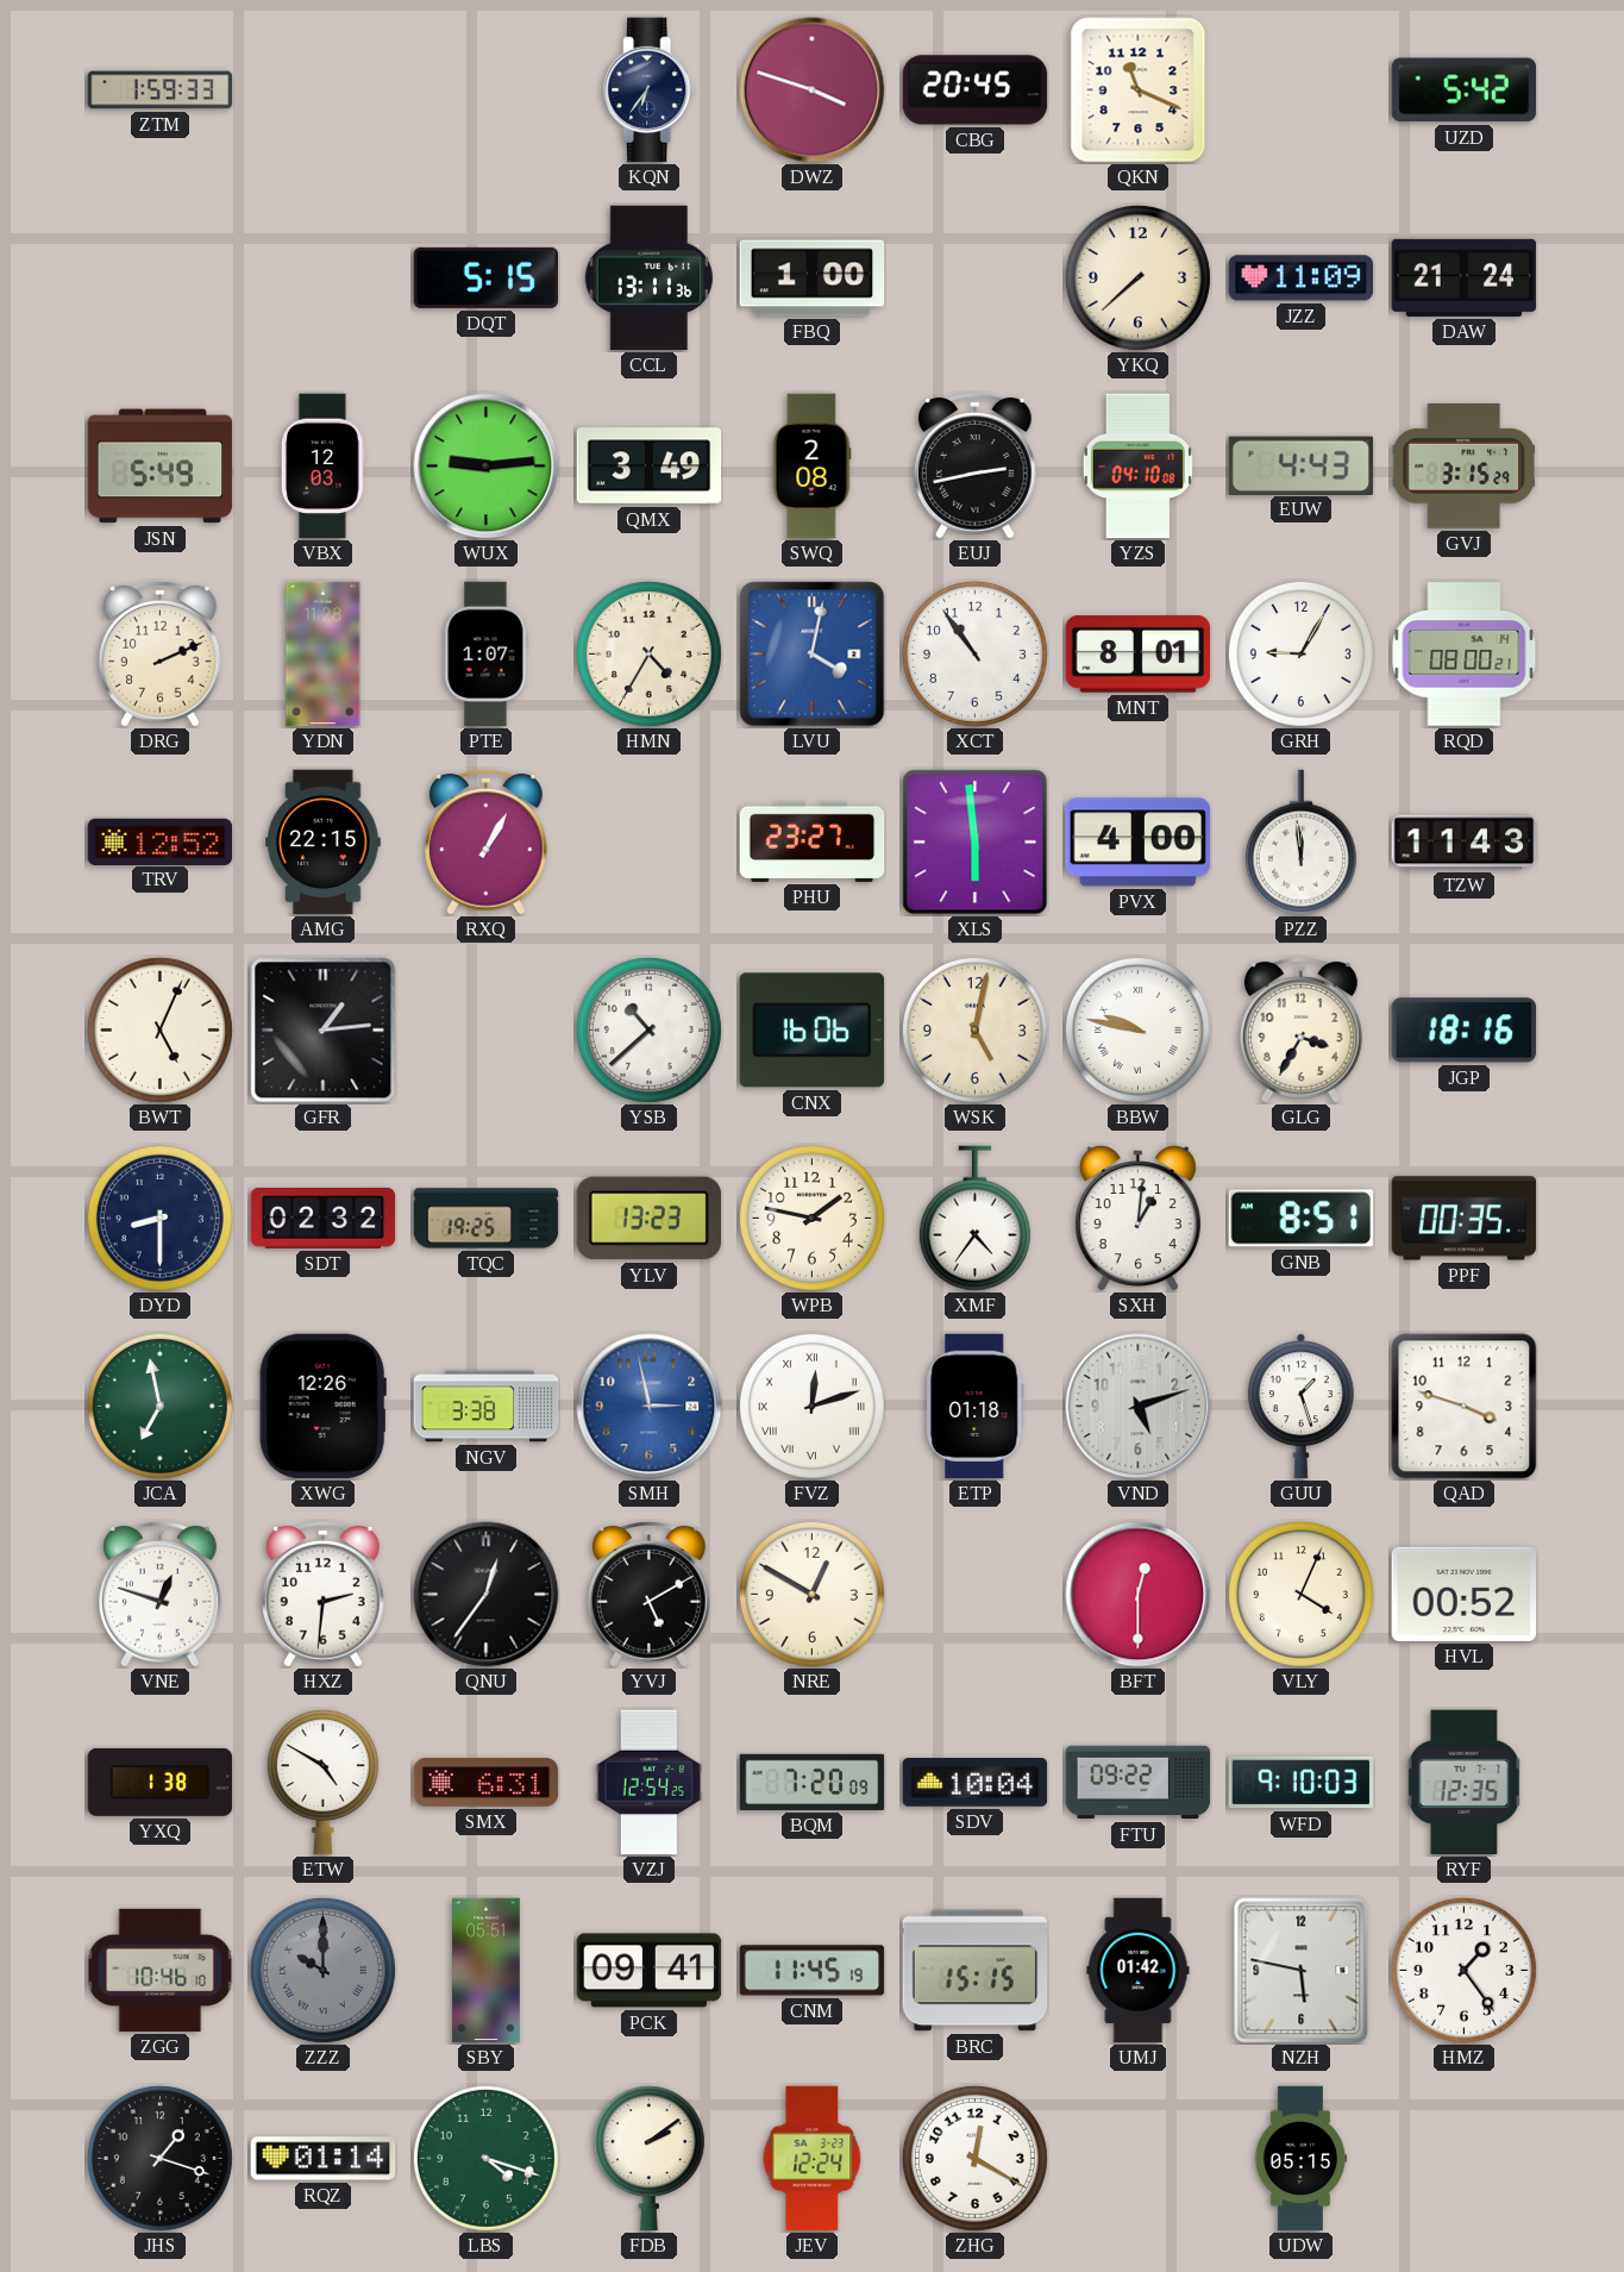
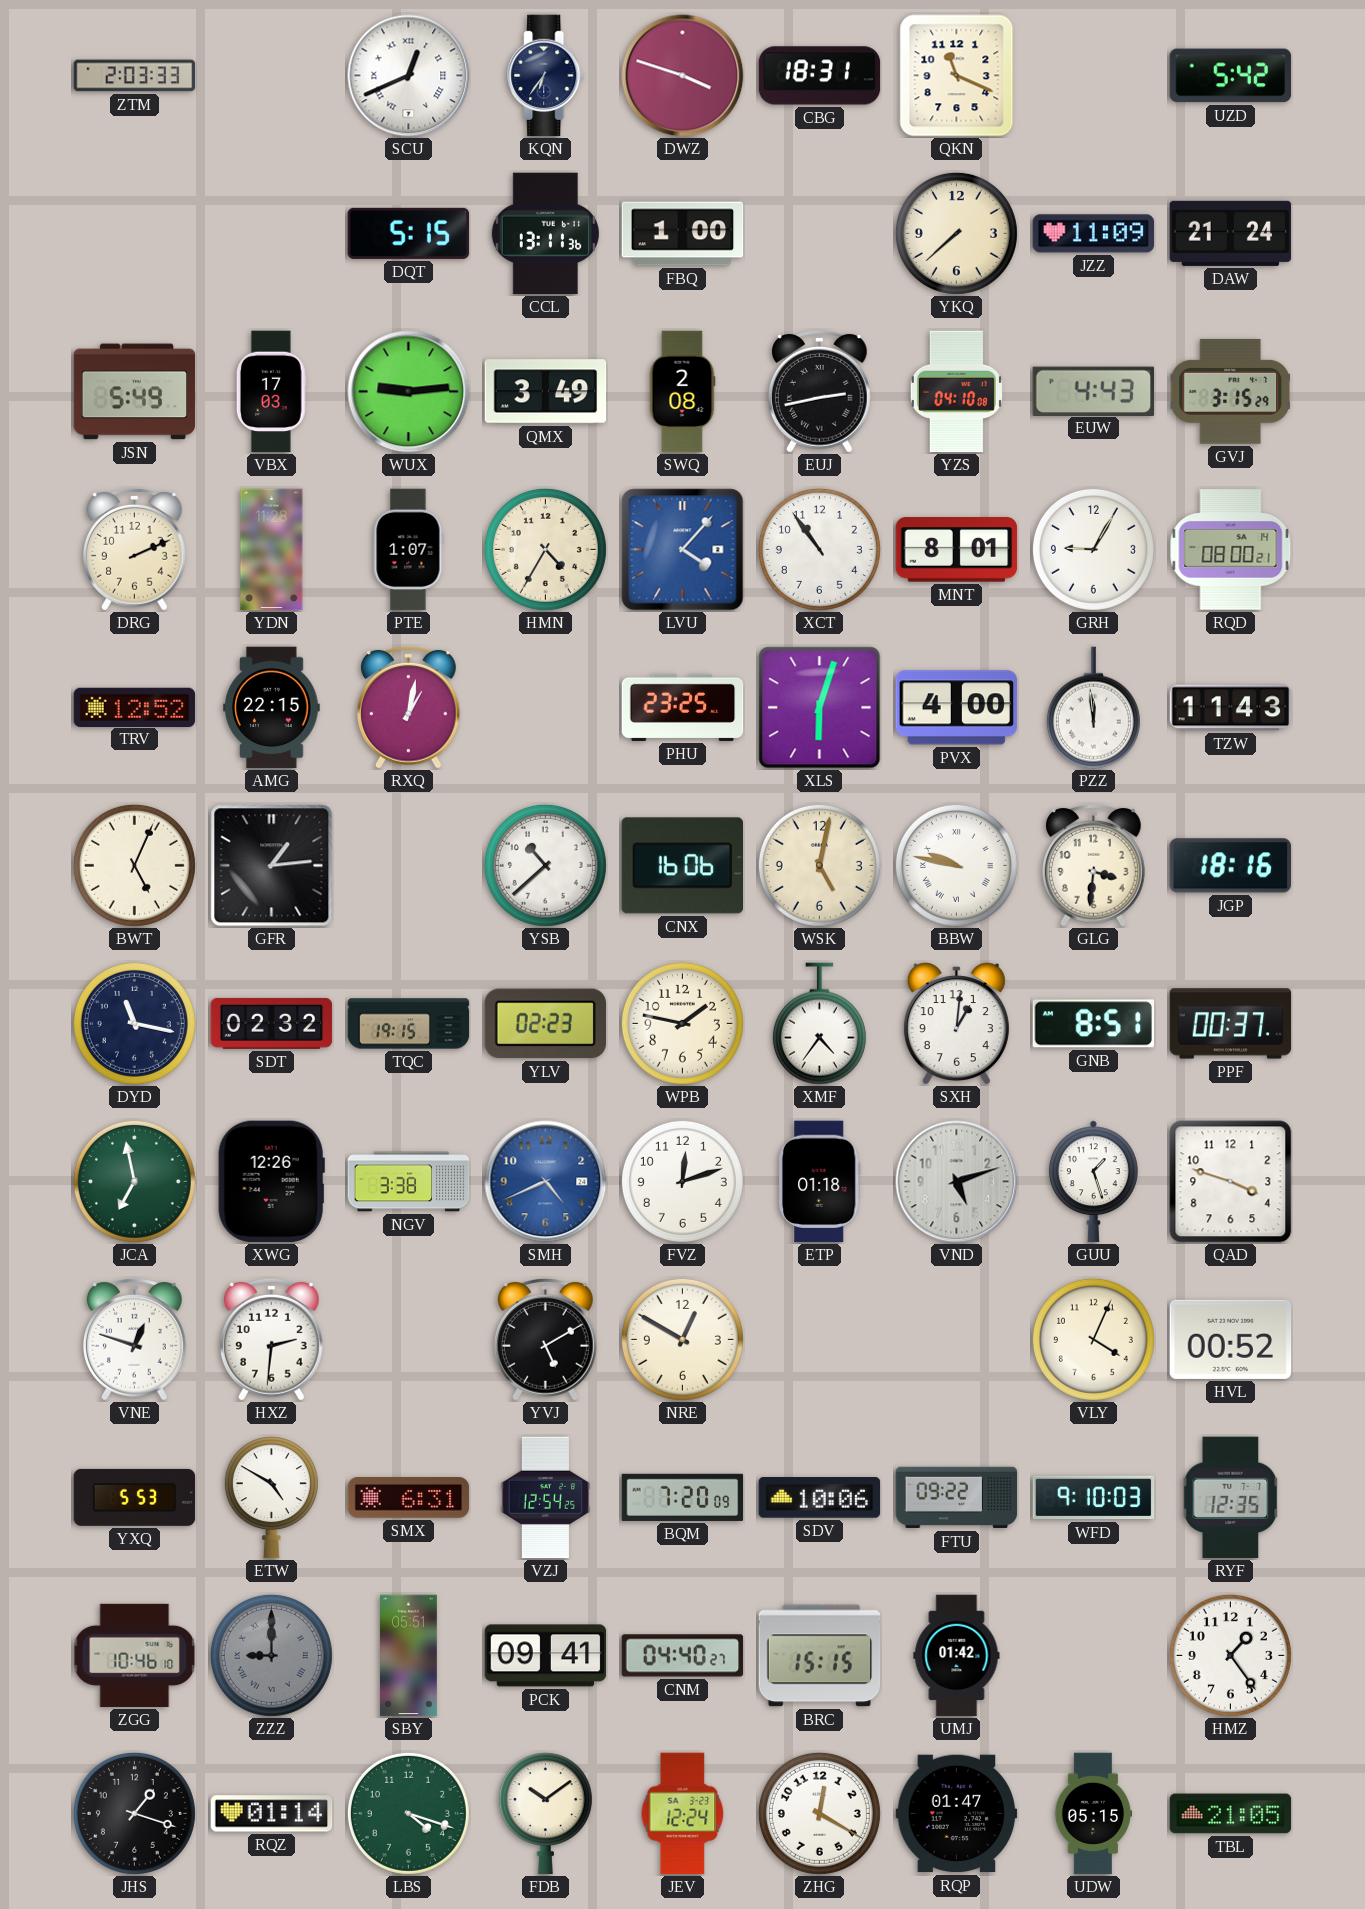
ZTM: 1:59 -> 2:03 (135, 76)
SCU: none -> 12:41 (409, 76)
CBG: 20:45 -> 18:31 (820, 76)
VBX: 12:03 -> 17:03 (271, 392)
LVU: 4:02 -> 4:07 (683, 550)
RXQ: 1:05 -> 1:02 (409, 708)
PHU: 23:27 -> 23:25 (683, 707)
XLS: 5:59 -> 6:03 (820, 708)
GLG: 3:35 -> 3:31 (1094, 866)
DYD: 8:30 -> 11:17 (134, 1023)
TQC: 19:25 -> 19:15 (409, 1024)
YLV: 13:23 -> 02:23 (545, 1024)
PPF: 00:35 -> 00:37 (1231, 1024)
SMH: 2:58 -> 4:41 (546, 1182)
FVZ numerals: Roman -> Arabic (682, 1181)
QNU: 12:36 -> none (487, 1595)
BFT: 12:30 -> none (1139, 1595)
YXQ: 1:38 -> 5:53 (135, 1497)
SDV: 10:04 -> 10:06 (820, 1498)
ZZZ: 10:00 -> 9:00 (271, 1655)
CNM: 11:45 -> 04:40 (683, 1656)
NZH: 5:47 -> none (1302, 1971)
FDB: 2:09 -> 10:09 (545, 1814)
RQP: none -> 01:47 (957, 1814)
TBL: none -> 21:05 (1231, 1814)
